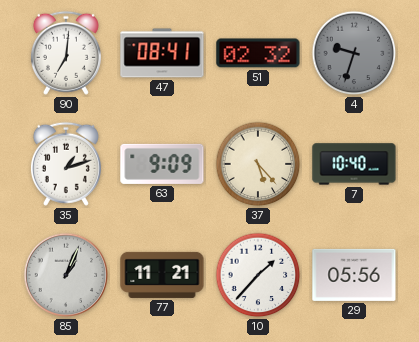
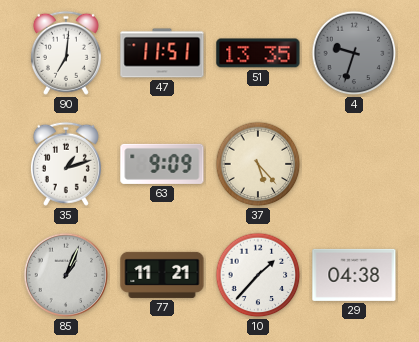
47: 08:41 -> 11:51 (162, 53)
51: 02:32 -> 13:35 (258, 53)
7: 10:40 -> none (354, 164)
29: 05:56 -> 04:38 (354, 275)
